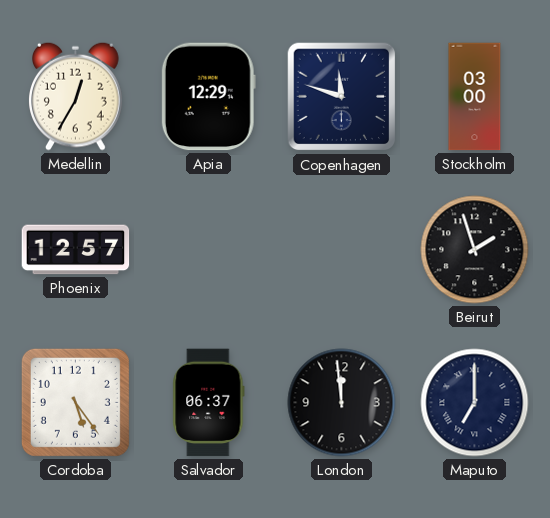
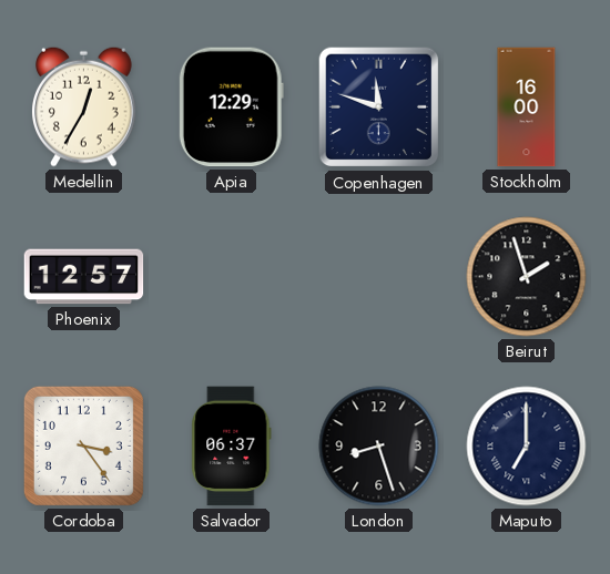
Stockholm: 03:00 -> 16:00 (527, 107)
Cordoba: 5:24 -> 3:24 (83, 445)
London: 11:59 -> 8:27 (379, 447)
